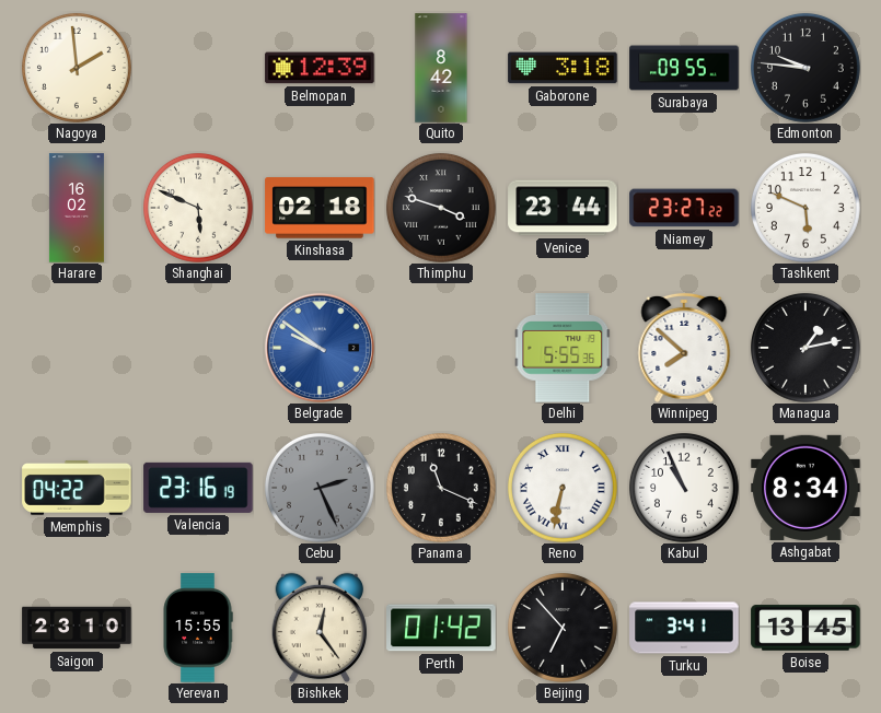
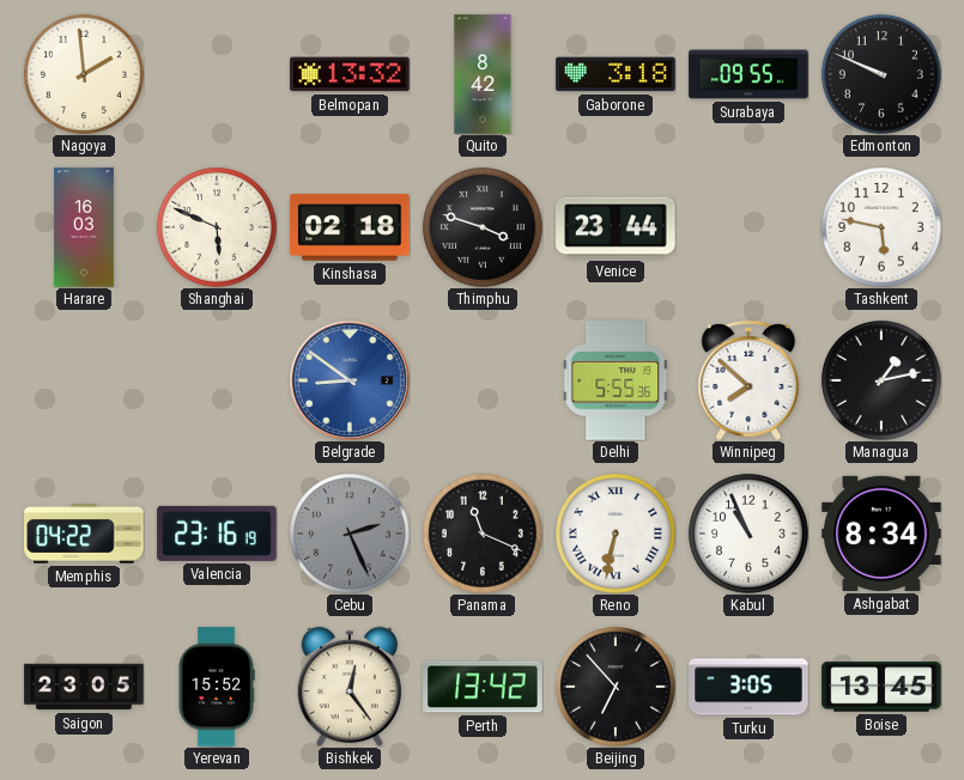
Belmopan: 12:39 -> 13:32 (350, 74)
Edmonton: 9:46 -> 9:49 (881, 74)
Harare: 16:02 -> 16:03 (84, 227)
Niamey: 23:27 -> none (684, 208)
Tashkent: 5:49 -> 5:47 (881, 227)
Belgrade: 9:51 -> 8:51 (350, 380)
Saigon: 23:10 -> 23:05 (84, 687)
Yerevan: 15:55 -> 15:52 (217, 687)
Perth: 01:42 -> 13:42 (483, 687)
Turku: 3:41 -> 3:05 (748, 687)
